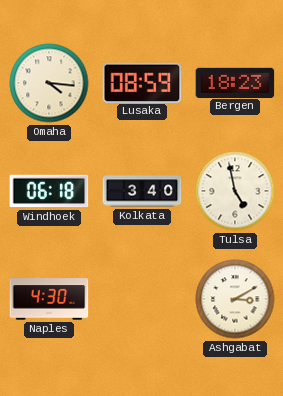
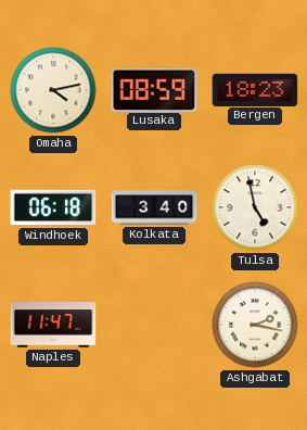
Omaha: 4:16 -> 4:13 (53, 90)
Naples: 4:30 -> 11:47 (53, 325)
Ashgabat: 3:10 -> 2:17 (255, 325)
